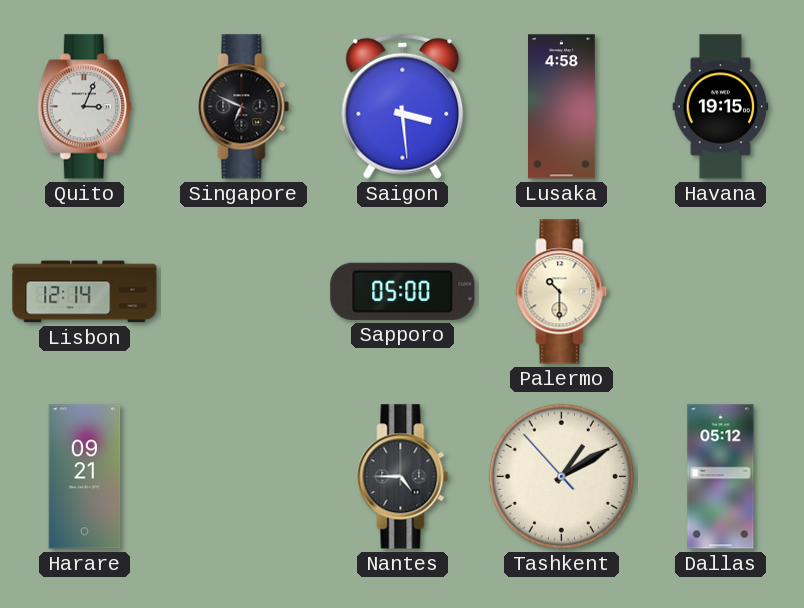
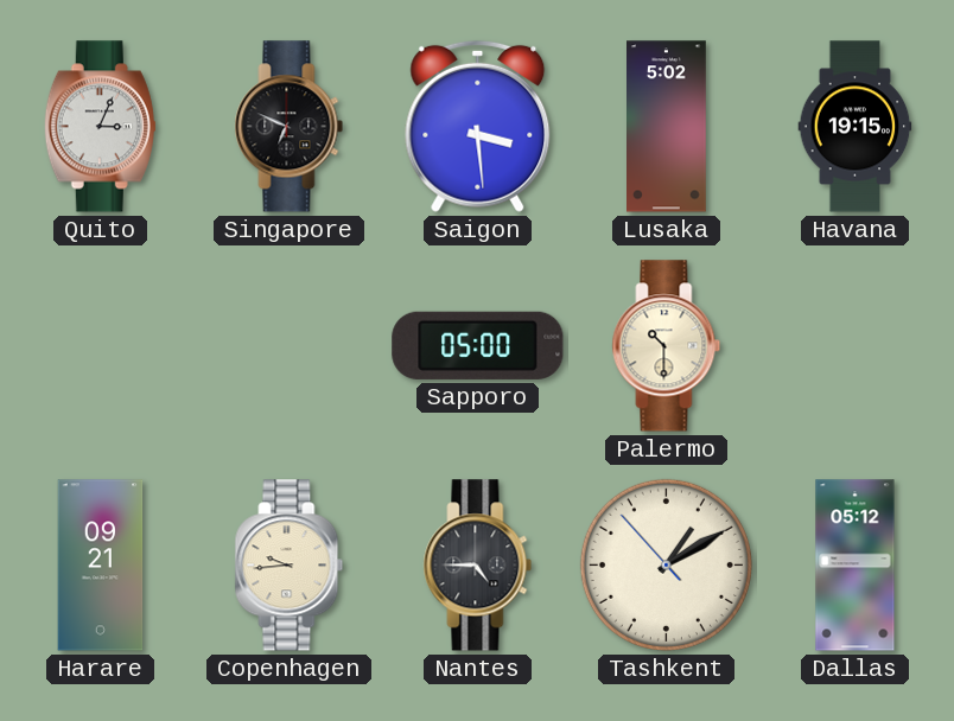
Lusaka: 4:58 -> 5:02 (667, 127)
Lisbon: 12:14 -> none (85, 292)
Copenhagen: none -> 9:44 (290, 566)
